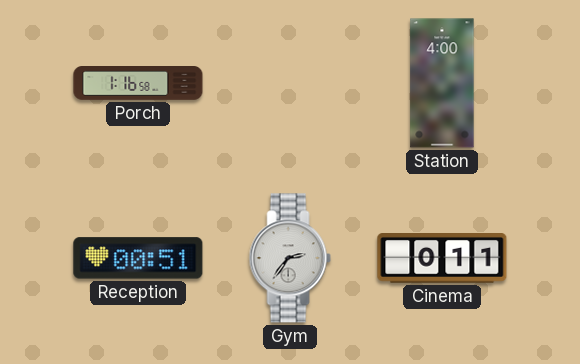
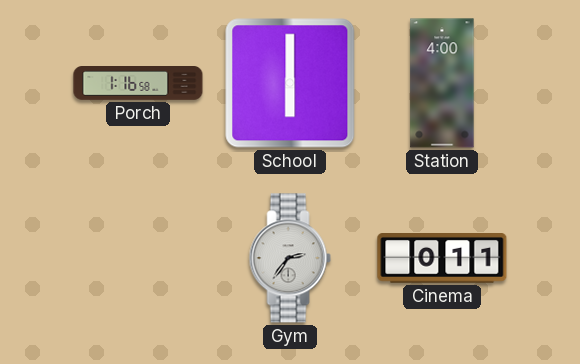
School: none -> 6:00 (290, 83)
Reception: 00:51 -> none (138, 258)
